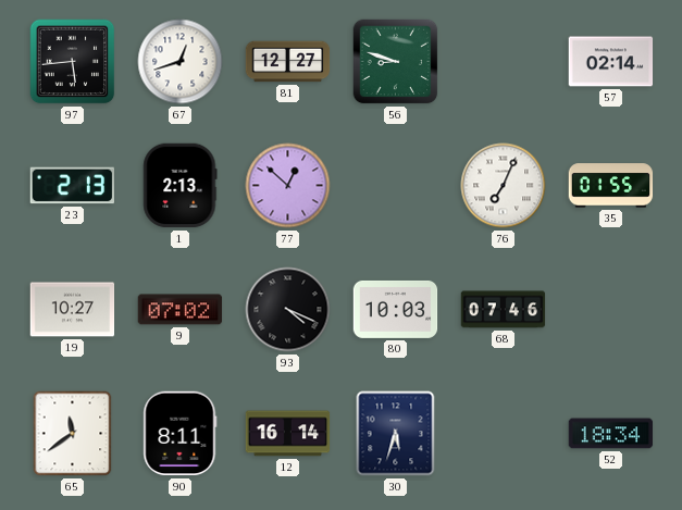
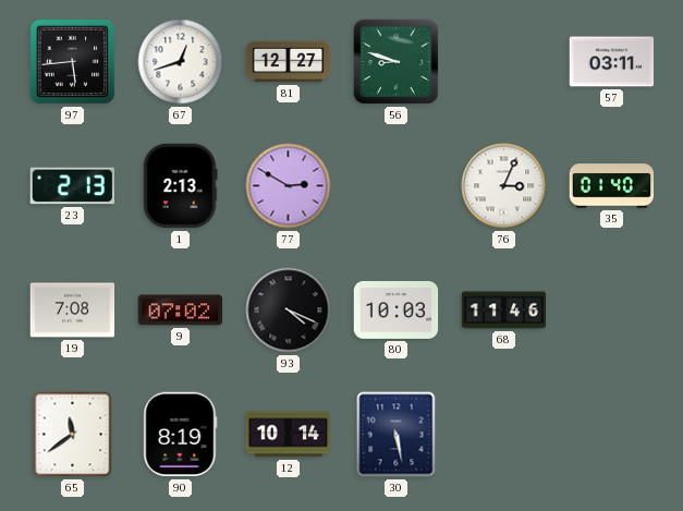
57: 02:14 -> 03:11 (612, 62)
77: 12:52 -> 2:50 (289, 186)
76: 7:04 -> 3:04 (504, 186)
35: 01:55 -> 01:40 (612, 186)
19: 10:27 -> 7:08 (73, 311)
68: 07:46 -> 11:46 (504, 311)
90: 8:11 -> 8:19 (181, 435)
12: 16:14 -> 10:14 (289, 435)
30: 5:33 -> 5:28 (397, 435)
52: 18:34 -> none (611, 434)
